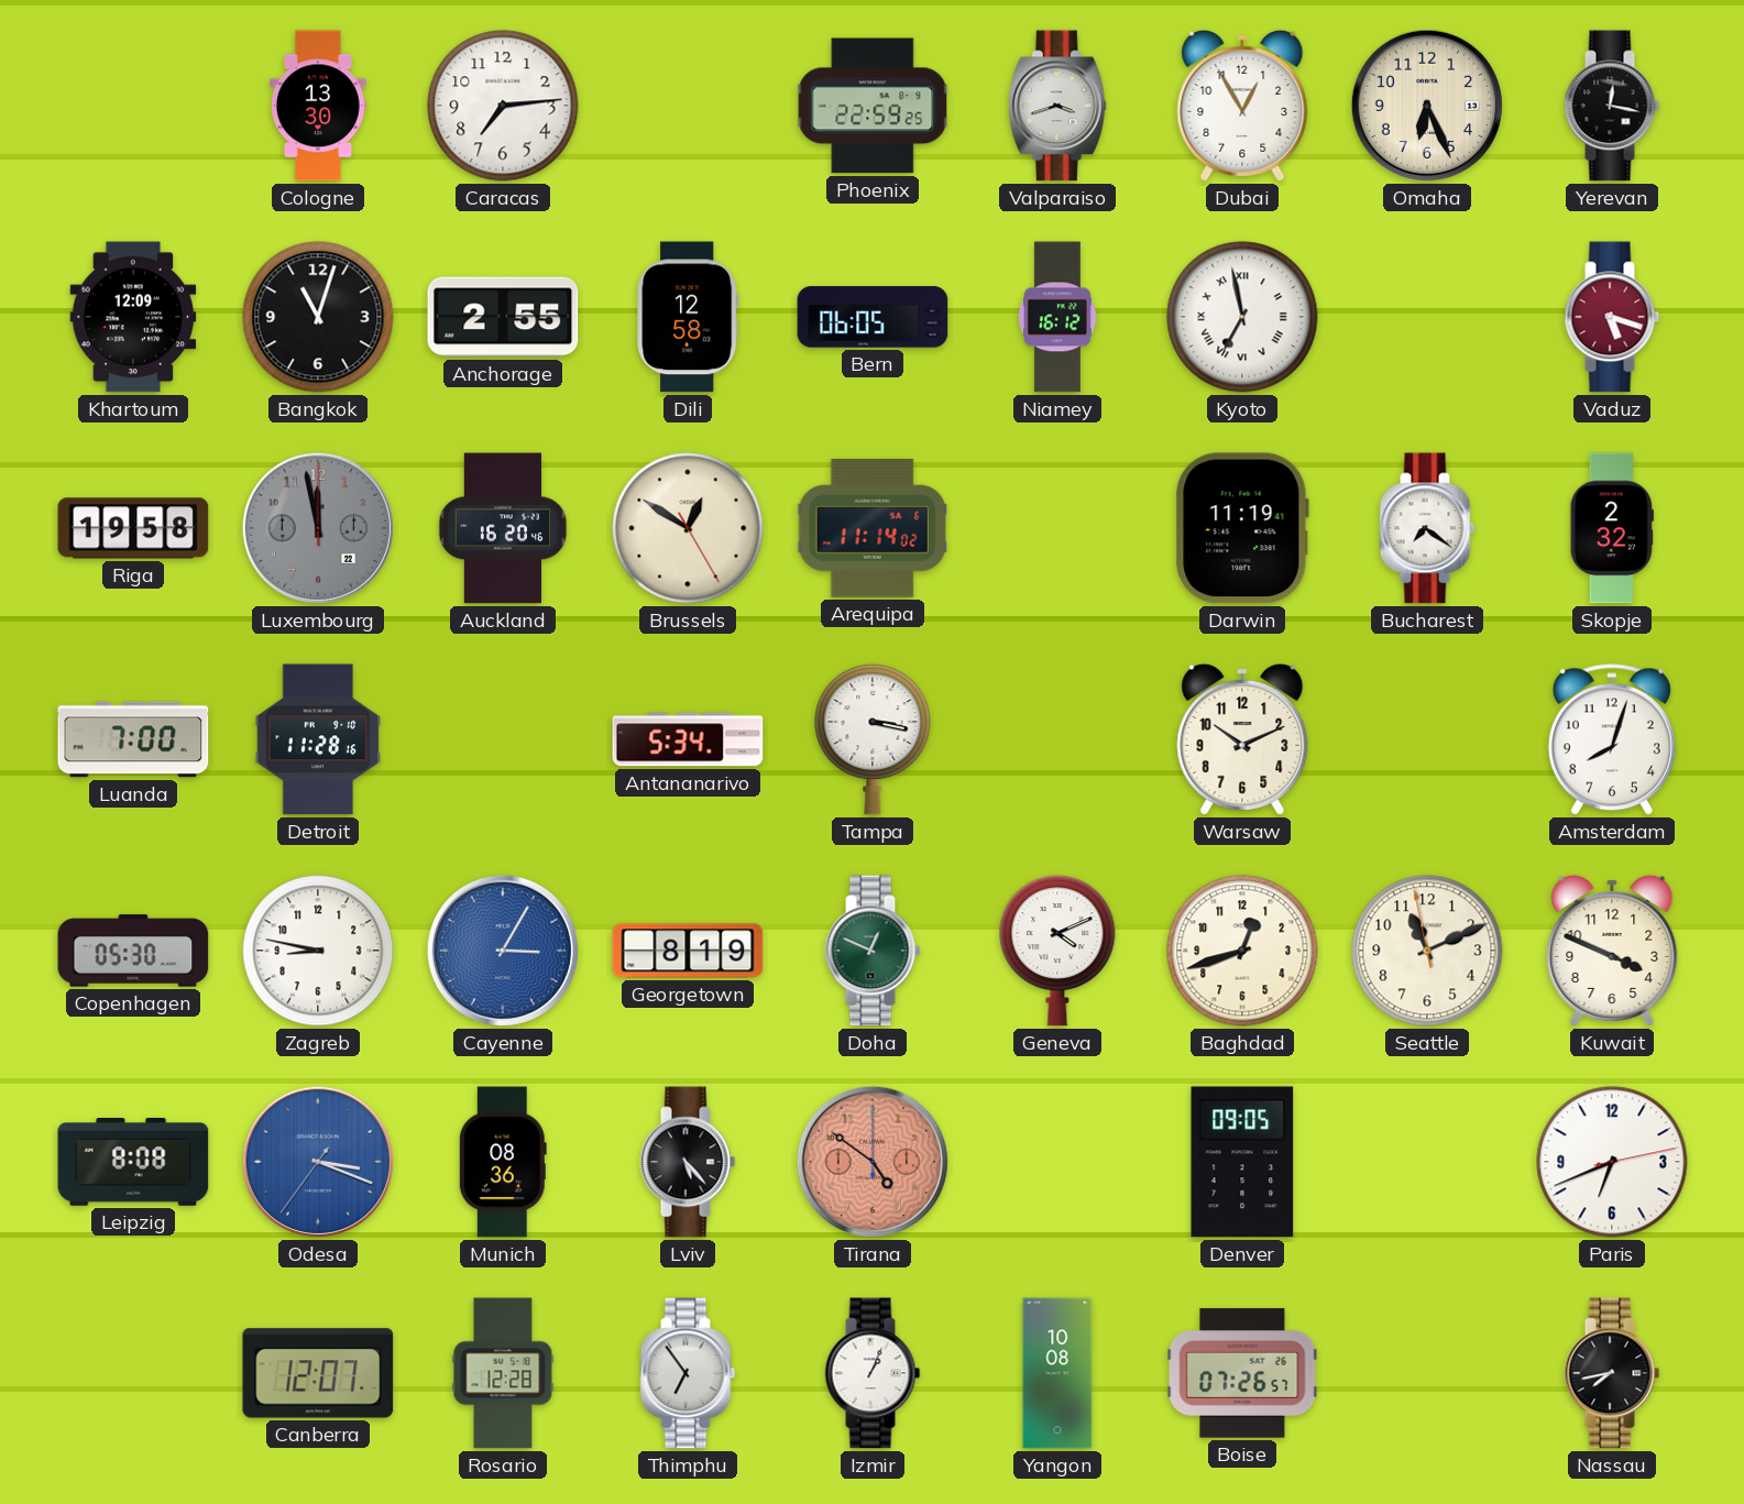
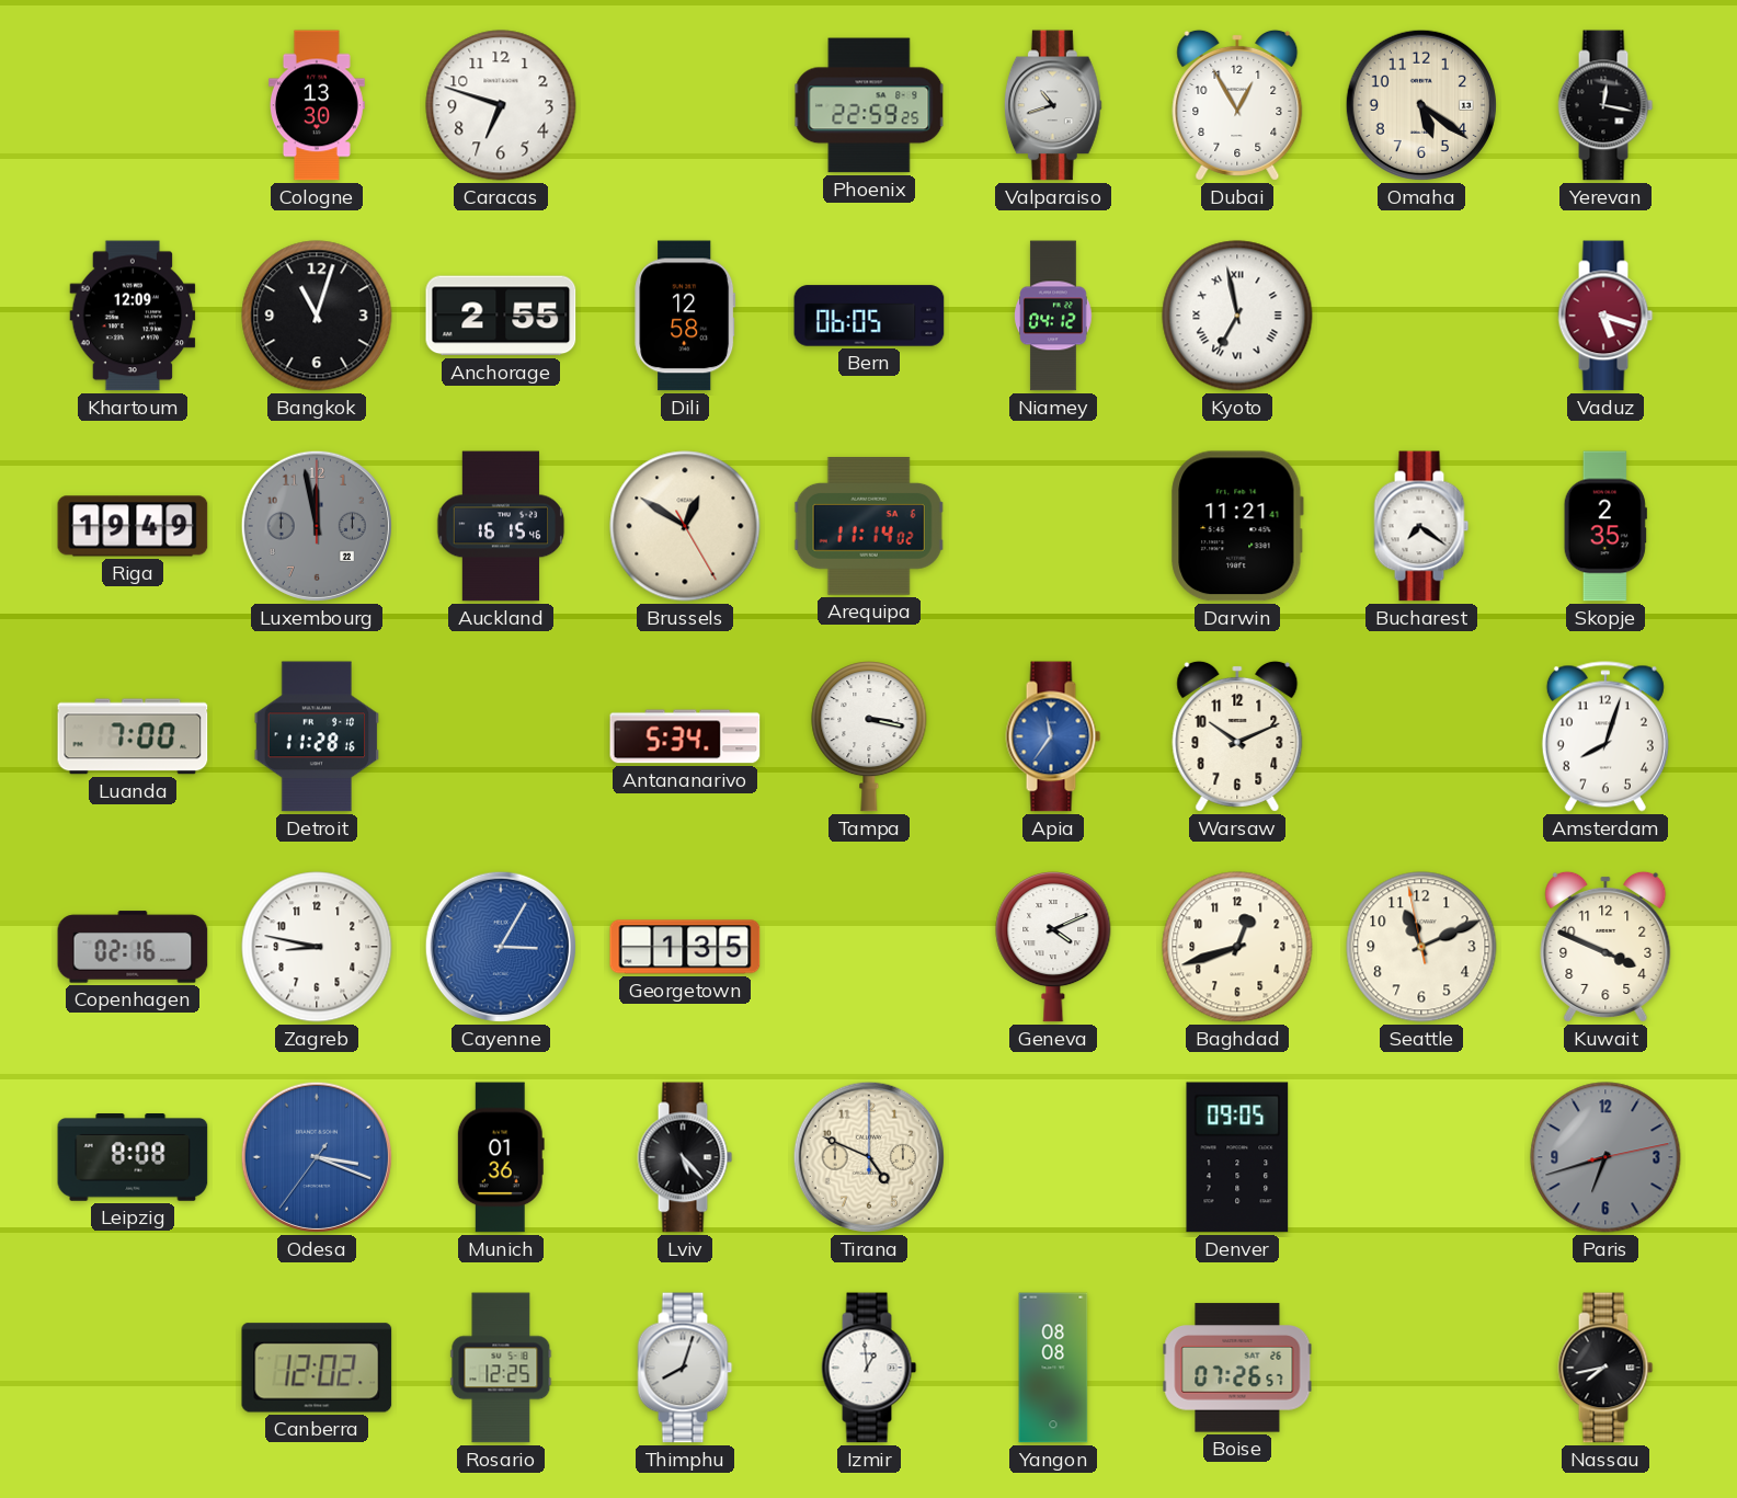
Caracas: 7:14 -> 6:48 (501, 105)
Valparaiso: 3:42 -> 10:42 (1053, 105)
Omaha: 6:26 -> 5:21 (1421, 105)
Niamey: 16:12 -> 04:12 (1053, 316)
Riga: 19:58 -> 19:49 (133, 526)
Auckland: 16:20 -> 16:15 (501, 526)
Darwin: 11:19 -> 11:21 (1237, 526)
Skopje: 2:32 -> 2:35 (1605, 526)
Apia: none -> 11:36 (1053, 736)
Copenhagen: 05:30 -> 02:16 (133, 947)
Georgetown: 8:19 -> 1:35 (685, 947)
Doha: 12:49 -> none (873, 951)
Munich: 08:36 -> 01:36 (501, 1157)
Tirana: 4:51 -> 4:49 (869, 1157)
Tirana dial: salmon -> cream (869, 1157)
Paris: 6:41 -> 6:42 (1605, 1157)
Paris dial: white -> grey (1605, 1157)
Canberra: 12:07 -> 12:02 (317, 1368)
Rosario: 12:28 -> 12:25 (501, 1368)
Thimphu: 6:54 -> 8:03 (685, 1368)
Izmir: 1:04 -> 12:59 (869, 1368)
Yangon: 10:08 -> 08:08 (1053, 1368)
